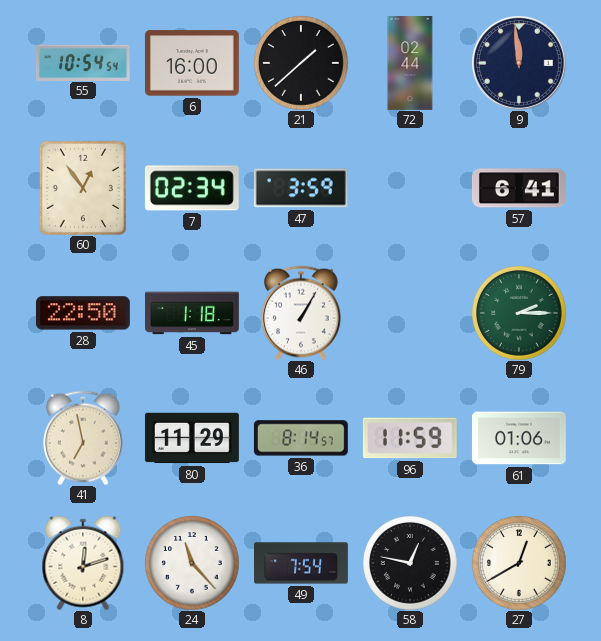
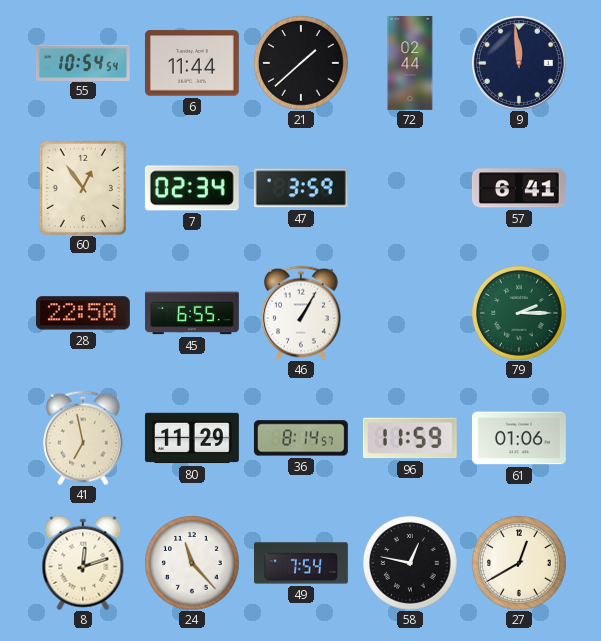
6: 16:00 -> 11:44 (192, 63)
45: 1:18 -> 6:55 (193, 313)
